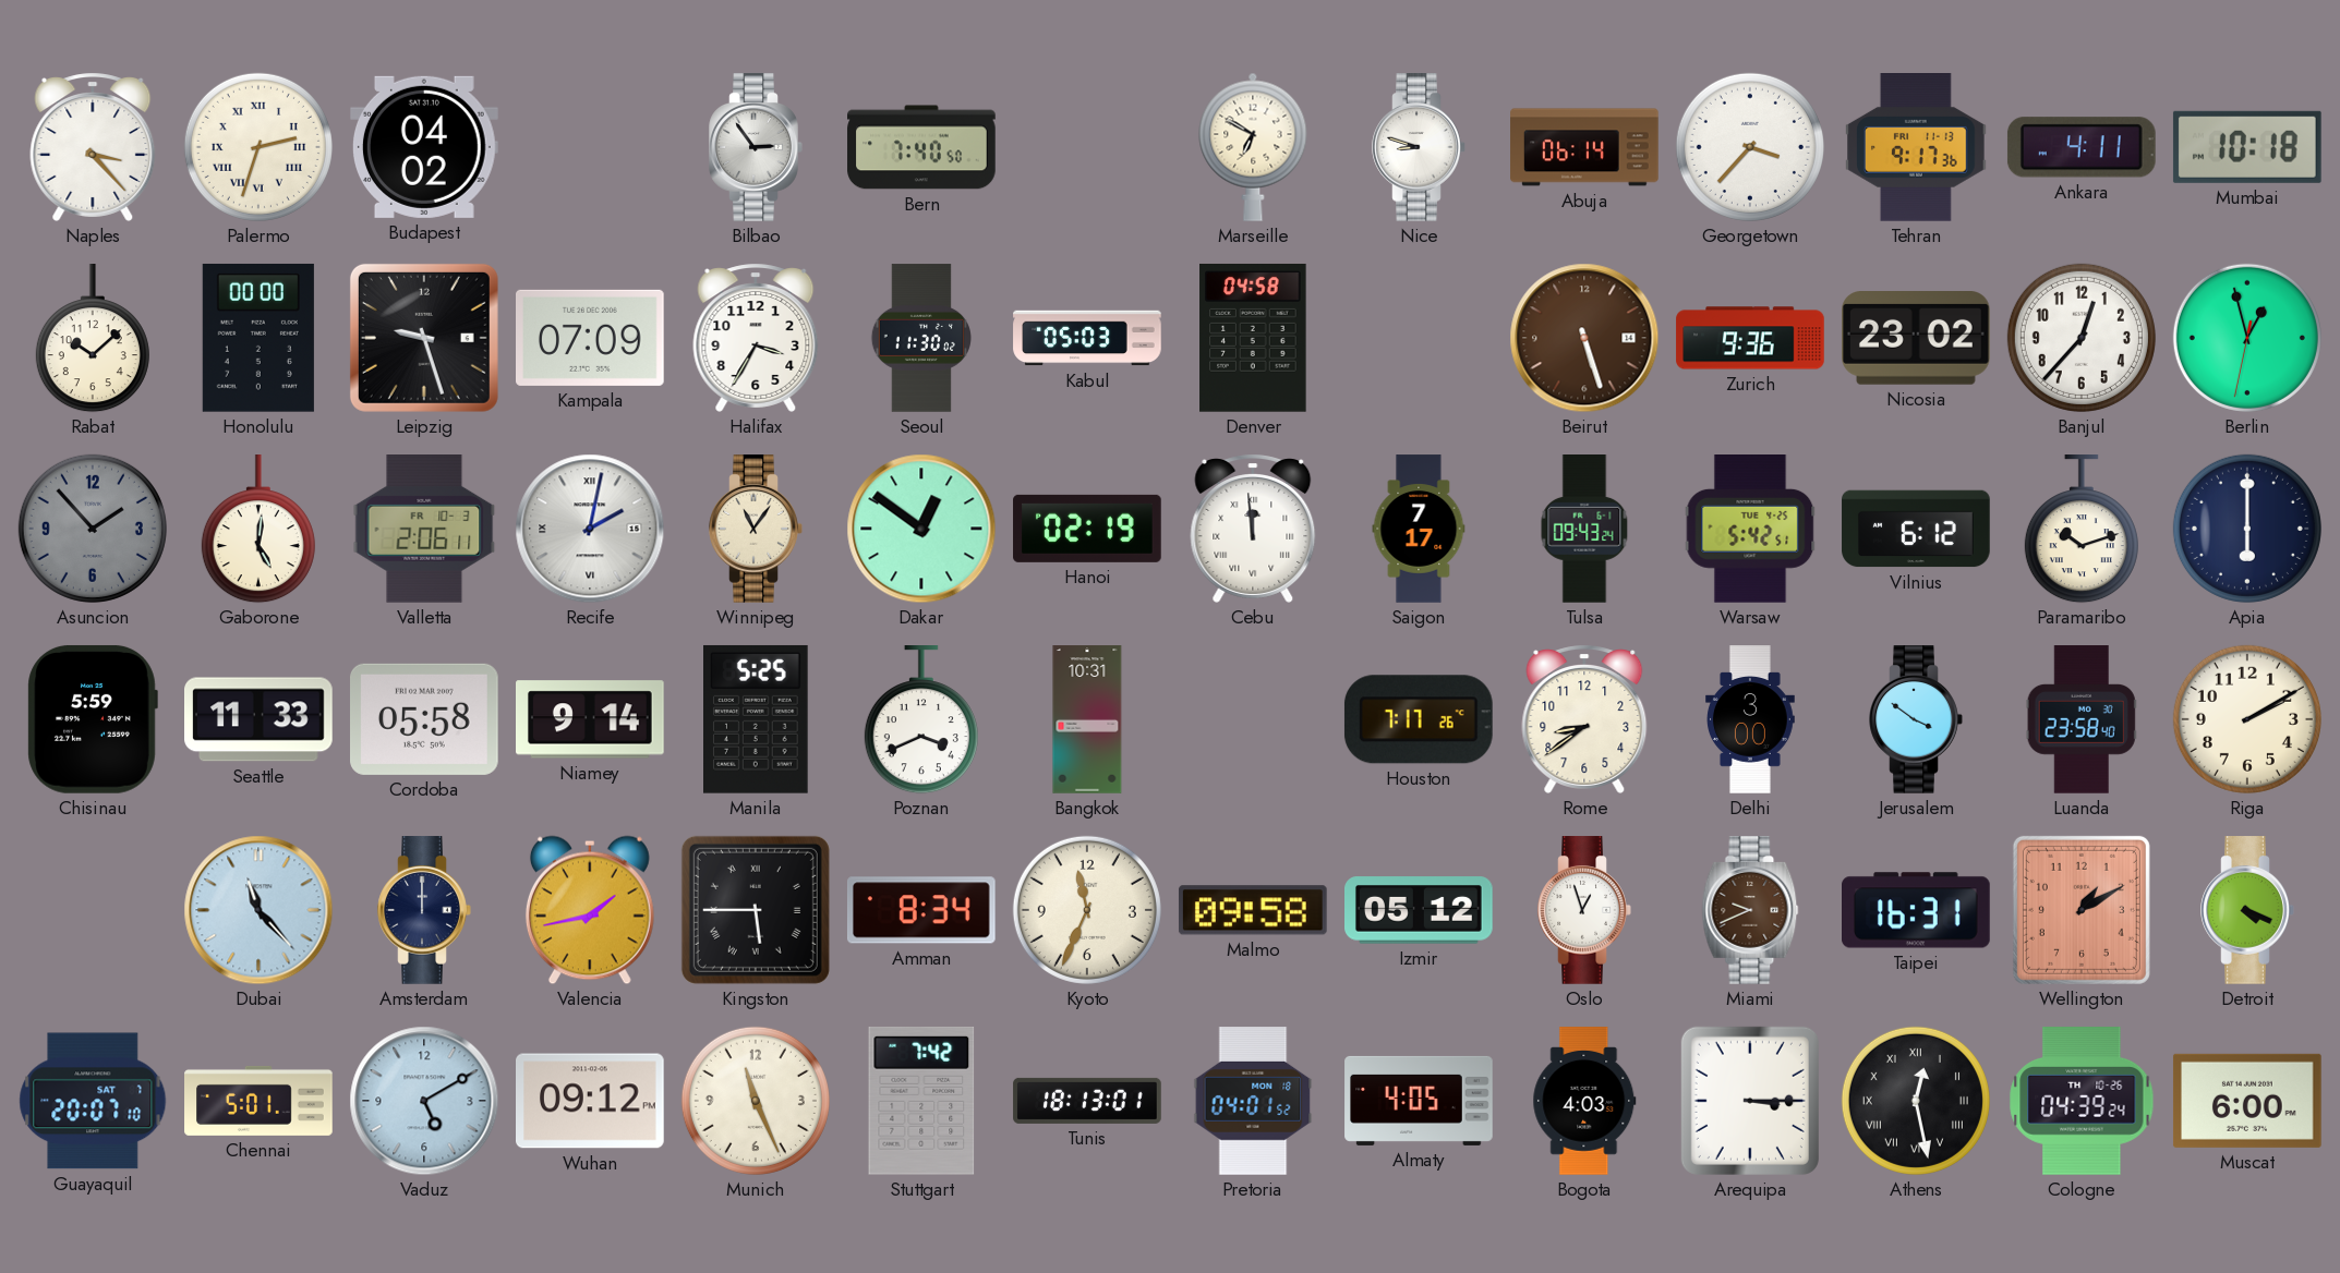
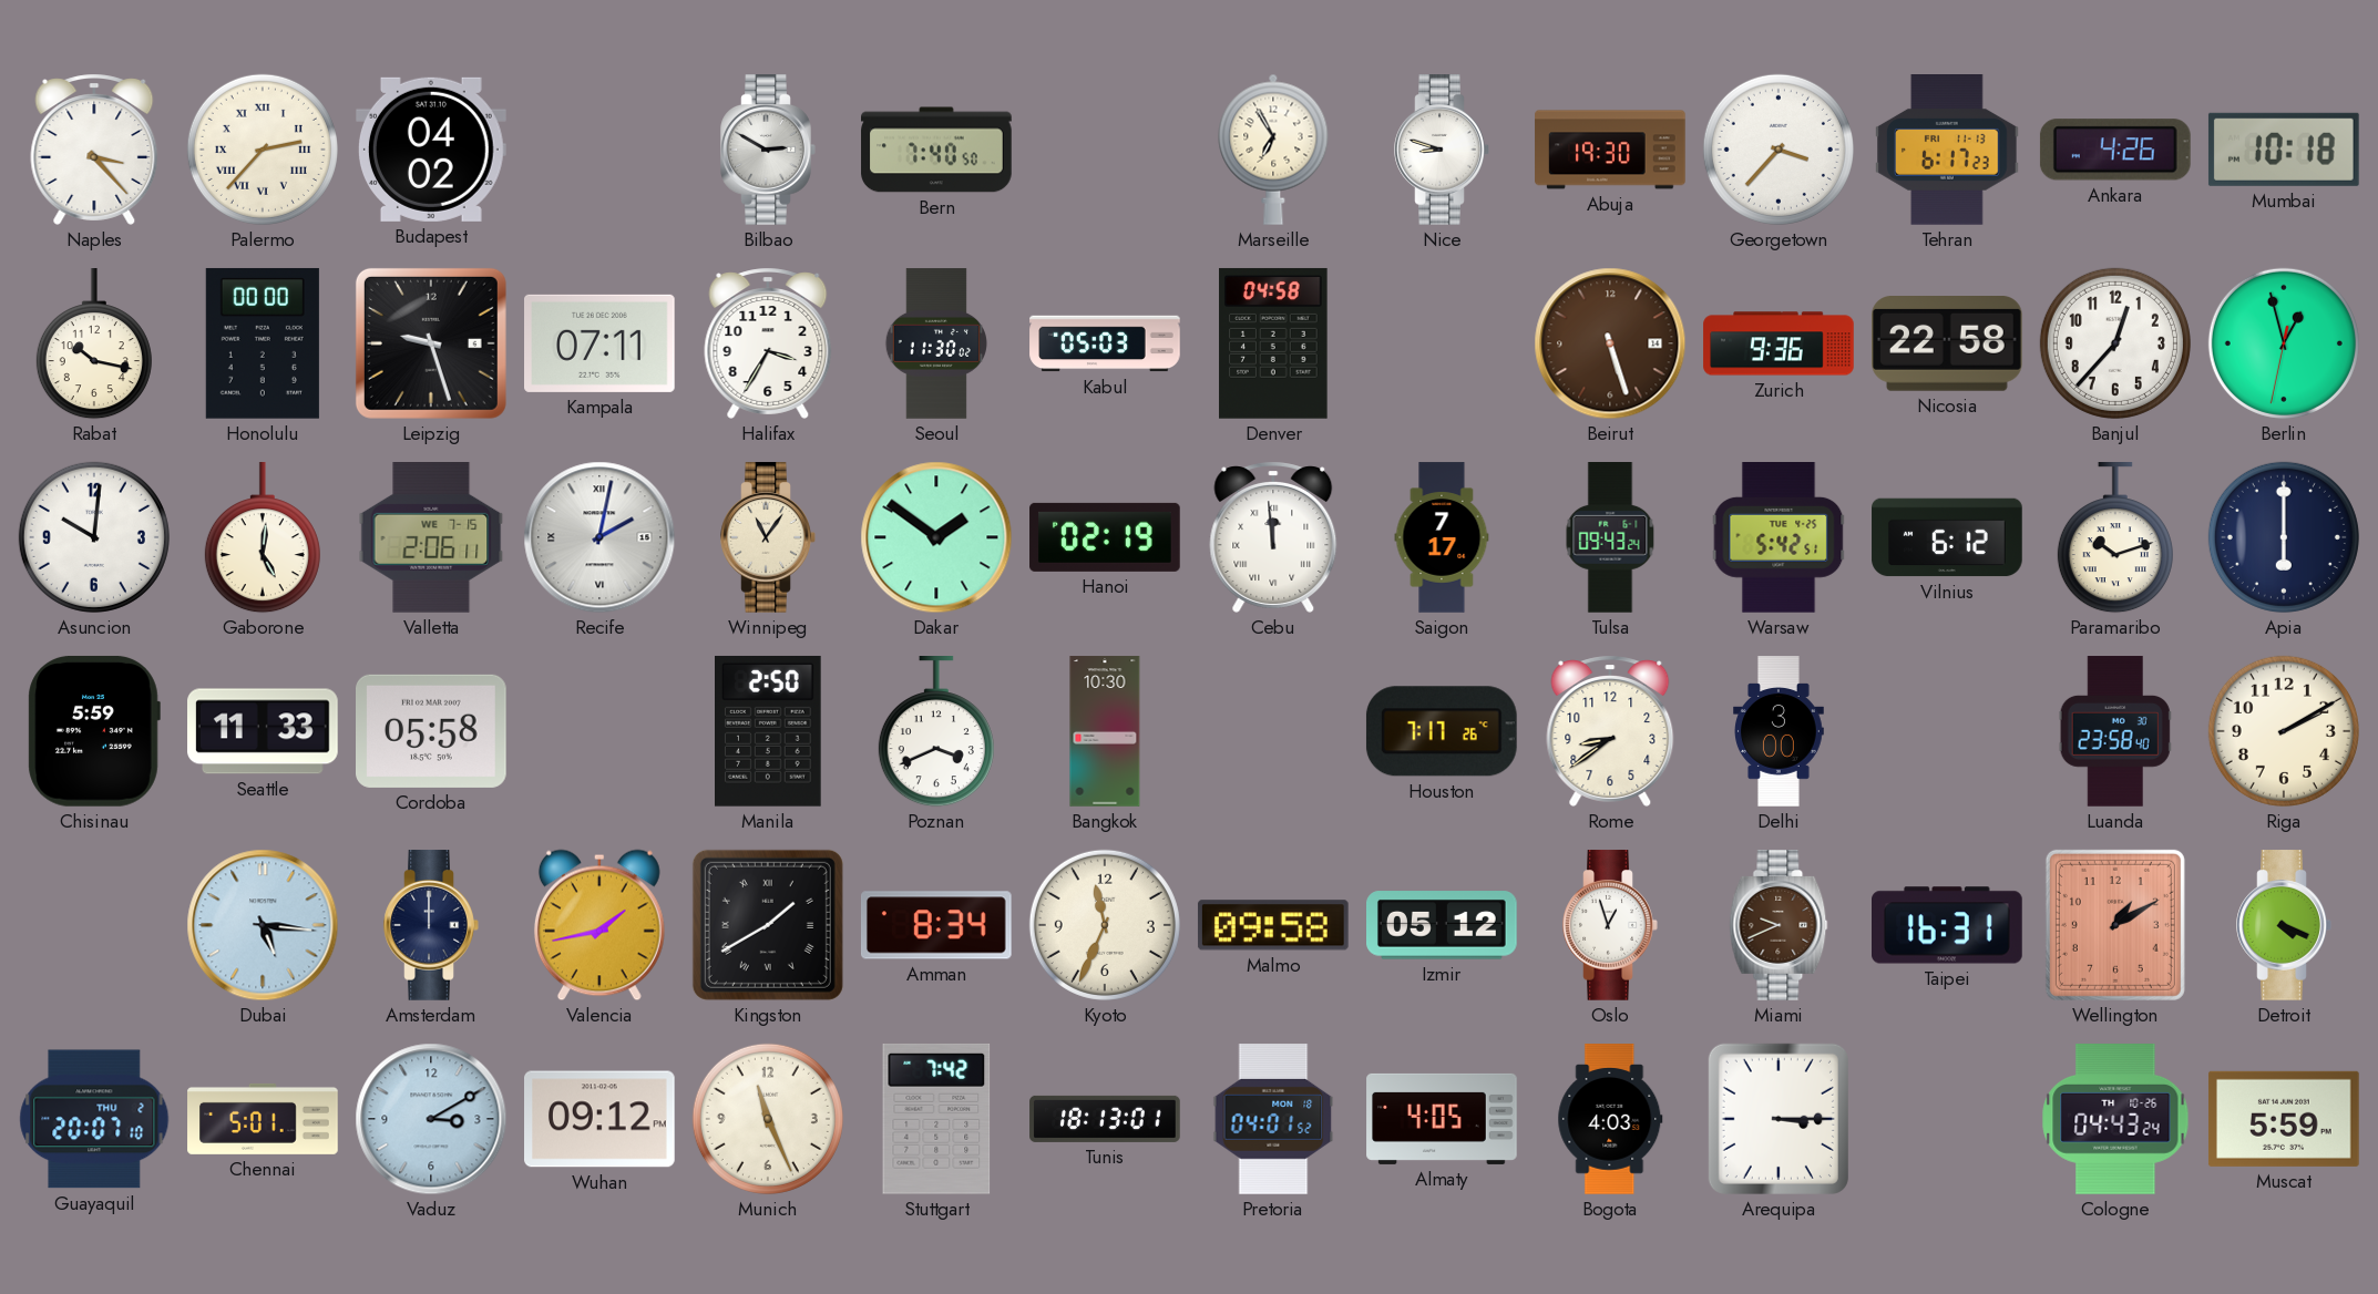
Palermo: 2:33 -> 2:37 (263, 150)
Bilbao: 2:54 -> 2:50 (768, 150)
Marseille: 6:50 -> 6:55 (1273, 150)
Abuja: 06:14 -> 19:30 (1610, 150)
Tehran: 9:17 -> 6:17 (1947, 151)
Ankara: 4:11 -> 4:26 (2115, 150)
Rabat: 10:08 -> 10:17 (94, 345)
Kampala: 07:09 -> 07:11 (601, 343)
Nicosia: 23:02 -> 22:58 (1948, 345)
Asuncion: 1:53 -> 10:01 (94, 537)
Asuncion dial: grey -> white (94, 537)
Valletta date: FR 10-3 -> WE 7-15 (431, 538)
Dakar: 12:51 -> 1:51 (936, 537)
Niamey: 9:14 -> none (591, 719)
Manila: 5:25 -> 2:50 (769, 731)
Bangkok: 10:31 -> 10:30 (1105, 731)
Jerusalem: 3:51 -> none (1916, 719)
Dubai: 11:23 -> 5:16 (263, 925)
Kingston: 5:45 -> 1:40 (768, 925)
Guayaquil date: SAT 7 -> THU 2 (94, 1119)
Vaduz: 5:10 -> 3:10 (431, 1119)
Athens: 12:28 -> none (1916, 1101)
Cologne: 04:39 -> 04:43 (2115, 1120)
Muscat: 6:00 -> 5:59 (2284, 1119)
